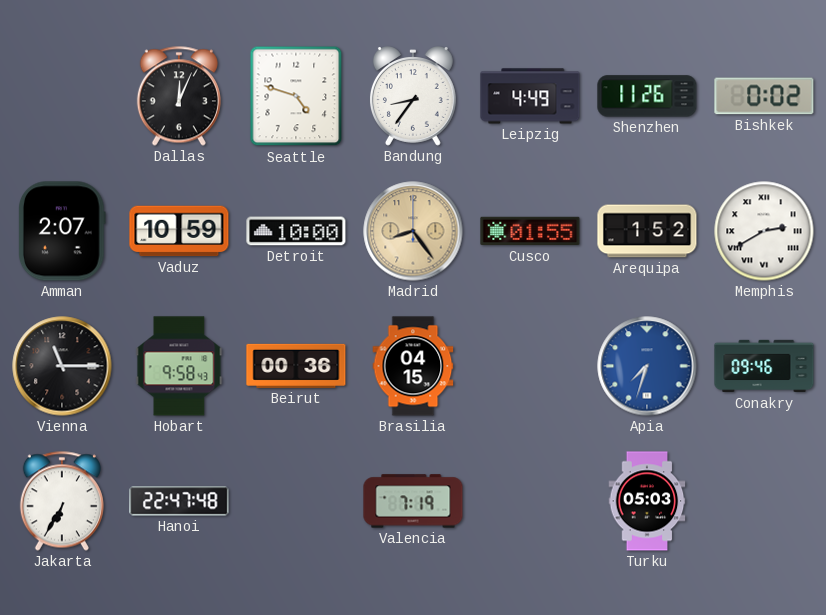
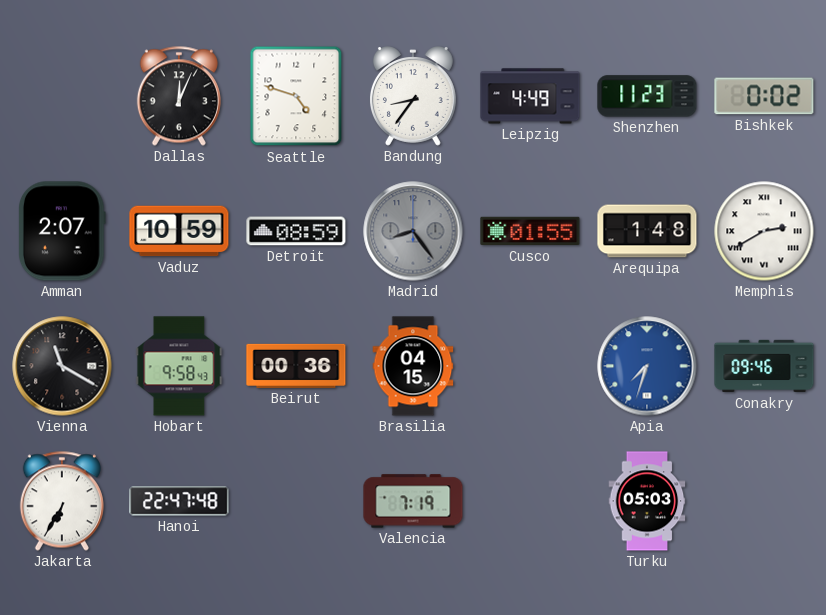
Shenzhen: 11:26 -> 11:23 (647, 96)
Detroit: 10:00 -> 08:59 (296, 231)
Madrid dial: champagne -> grey (413, 231)
Arequipa: 1:52 -> 1:48 (647, 231)
Vienna: 11:15 -> 11:20 (62, 366)
